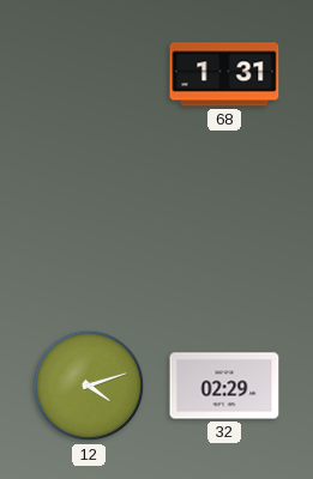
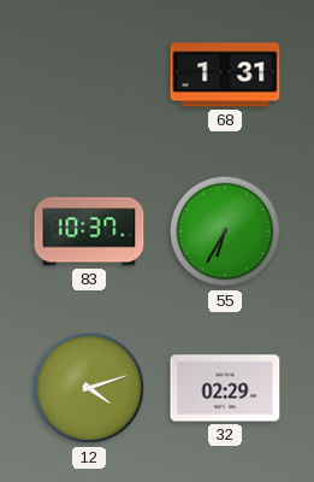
83: none -> 10:37 (89, 231)
55: none -> 6:35 (225, 231)
